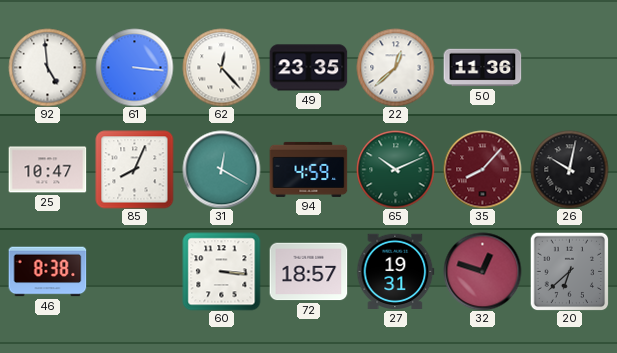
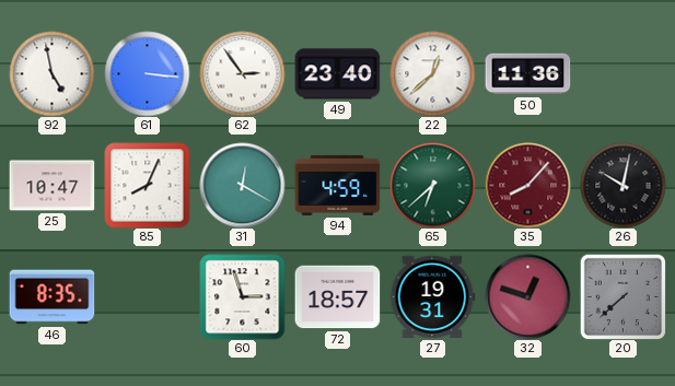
92: 4:59 -> 4:58 (51, 73)
62: 12:23 -> 2:54 (242, 73)
49: 23:35 -> 23:40 (337, 74)
65: 10:11 -> 6:38 (432, 185)
46: 8:38 -> 8:35 (51, 297)
60: 3:16 -> 2:57 (242, 296)
20: 6:38 -> 7:38 (622, 296)
